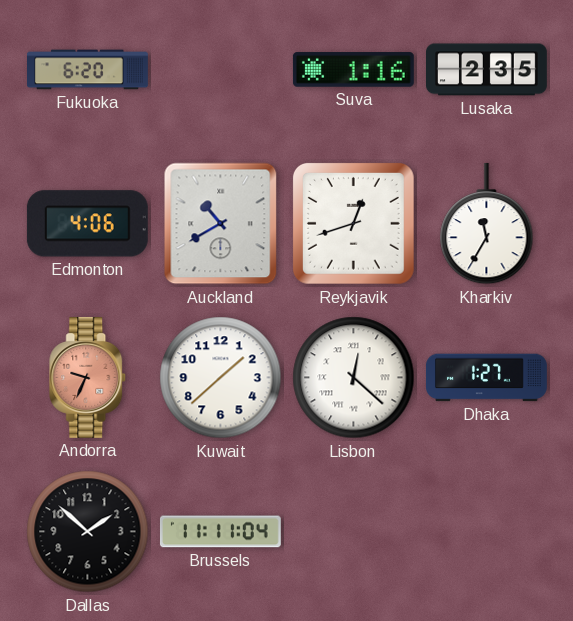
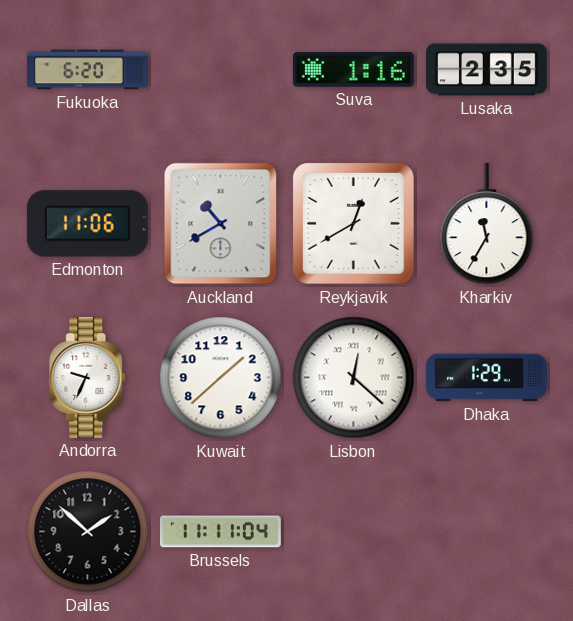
Edmonton: 4:06 -> 11:06 (87, 224)
Reykjavik: 12:42 -> 12:40 (354, 224)
Andorra dial: salmon -> white (88, 377)
Dhaka: 1:27 -> 1:29 (486, 378)
